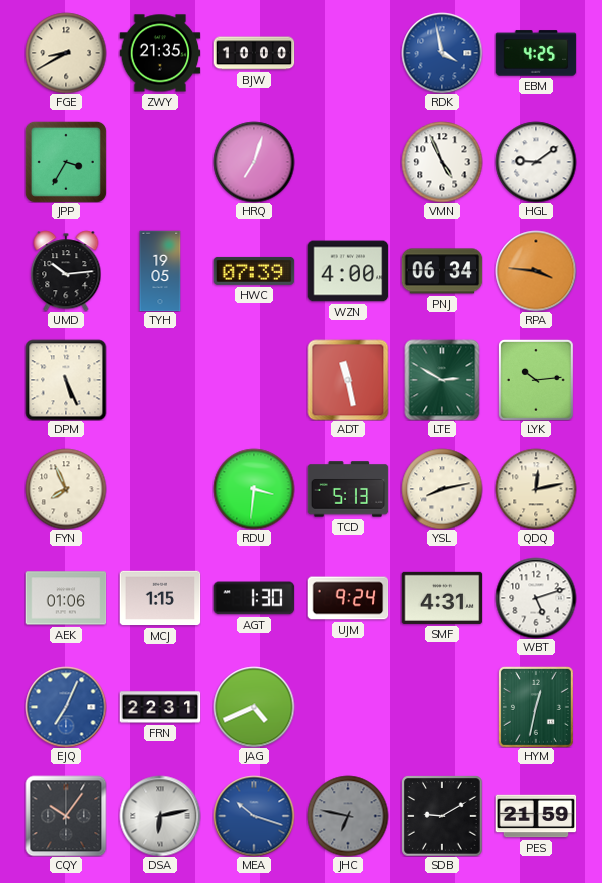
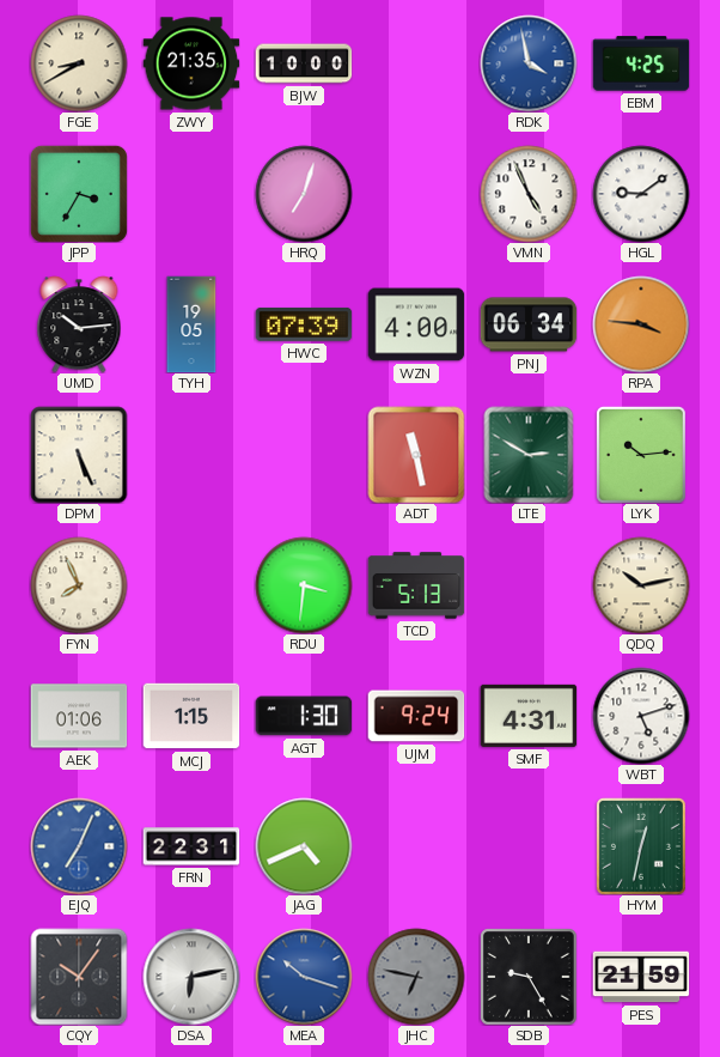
YSL: 8:13 -> none (442, 489)
QDQ: 12:13 -> 10:13 (641, 585)
SDB: 9:10 -> 9:25 (529, 977)
